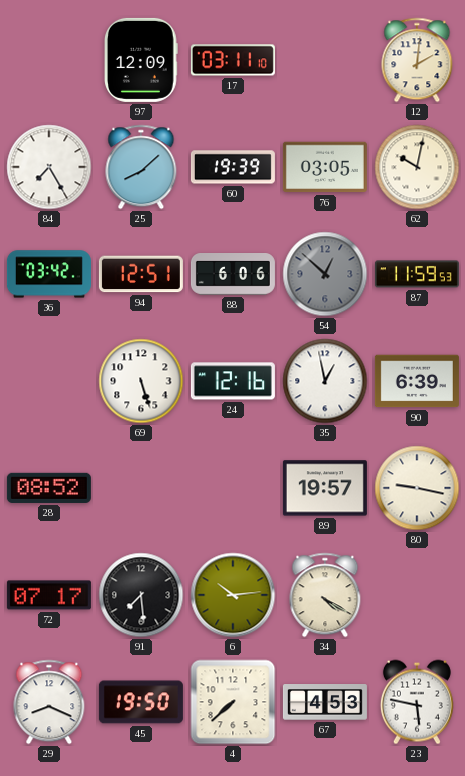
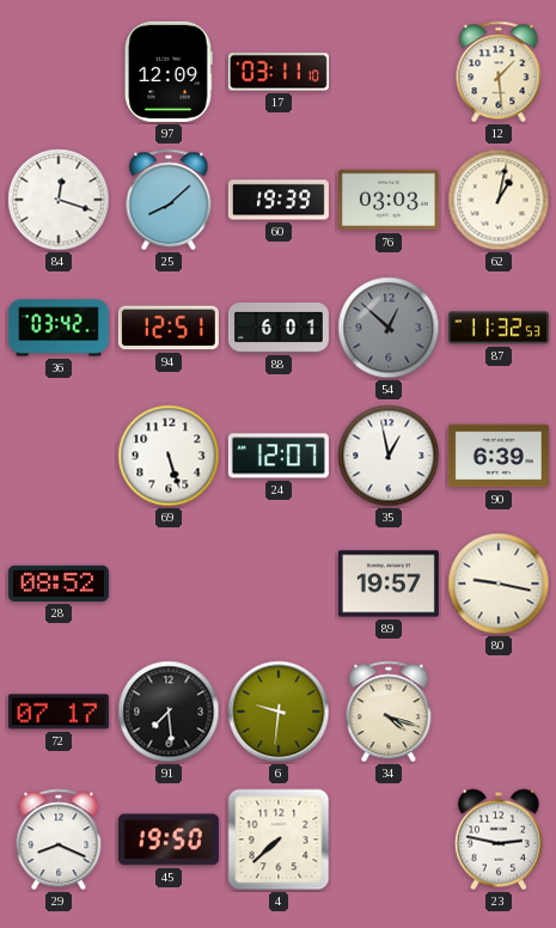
12: 2:01 -> 1:29 (499, 72)
84: 7:25 -> 12:18 (59, 200)
76: 03:05 -> 03:03 (389, 200)
62: 10:02 -> 1:02 (499, 200)
88: 6:06 -> 6:01 (279, 329)
87: 11:59 -> 11:32 (499, 328)
24: 12:16 -> 12:07 (279, 456)
6: 10:14 -> 9:31 (279, 712)
34: 4:20 -> 4:18 (389, 712)
67: 4:53 -> none (325, 702)
23: 5:47 -> 2:47 (499, 840)
